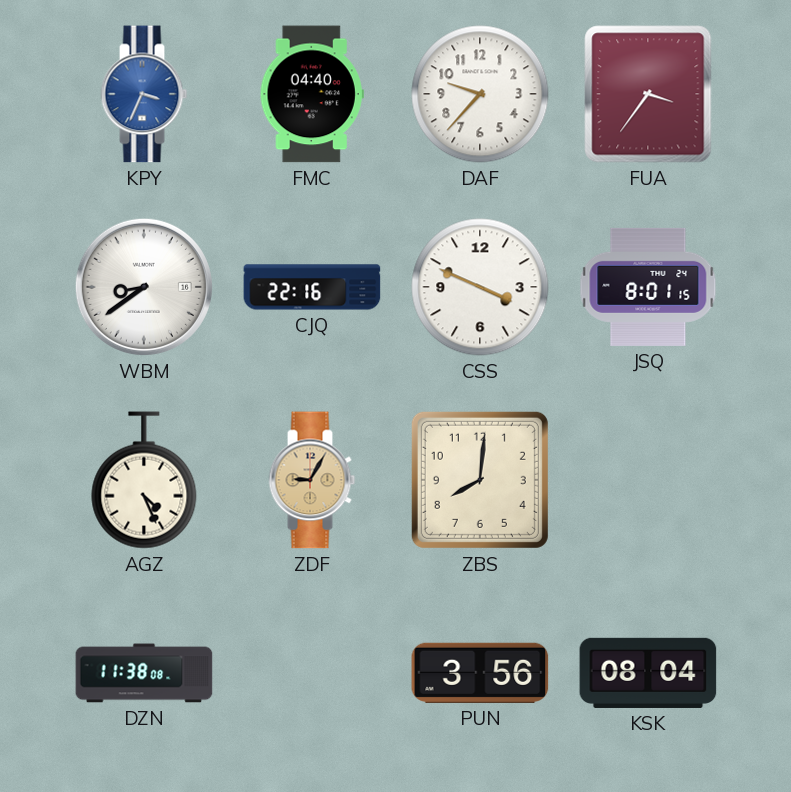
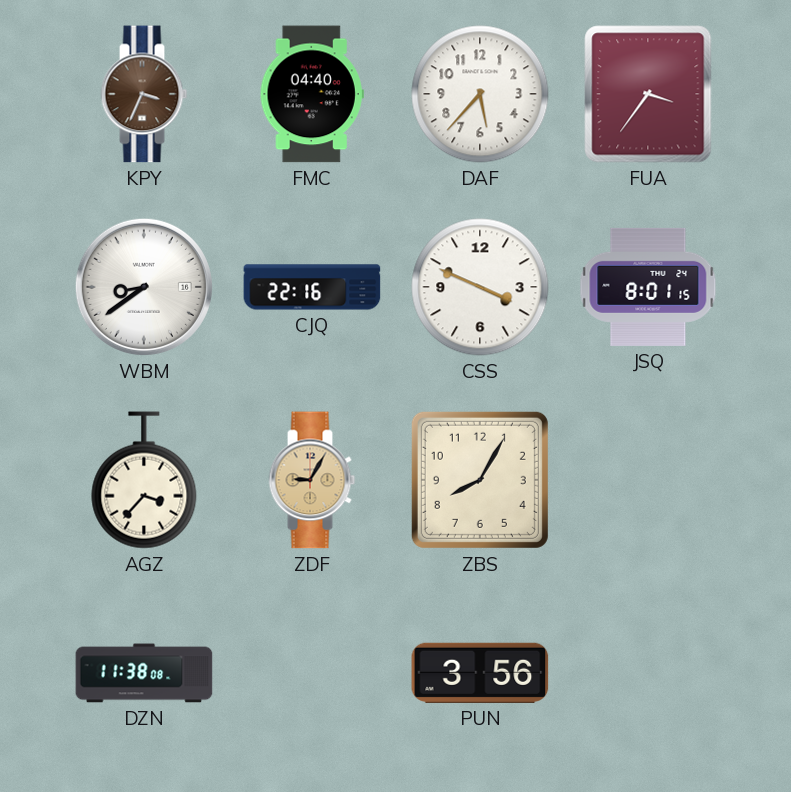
KPY dial: blue -> brown (144, 94)
DAF: 9:37 -> 5:37 (480, 94)
AGZ: 4:26 -> 3:37 (144, 480)
ZBS: 8:01 -> 8:05 (480, 480)
KSK: 08:04 -> none (648, 673)
